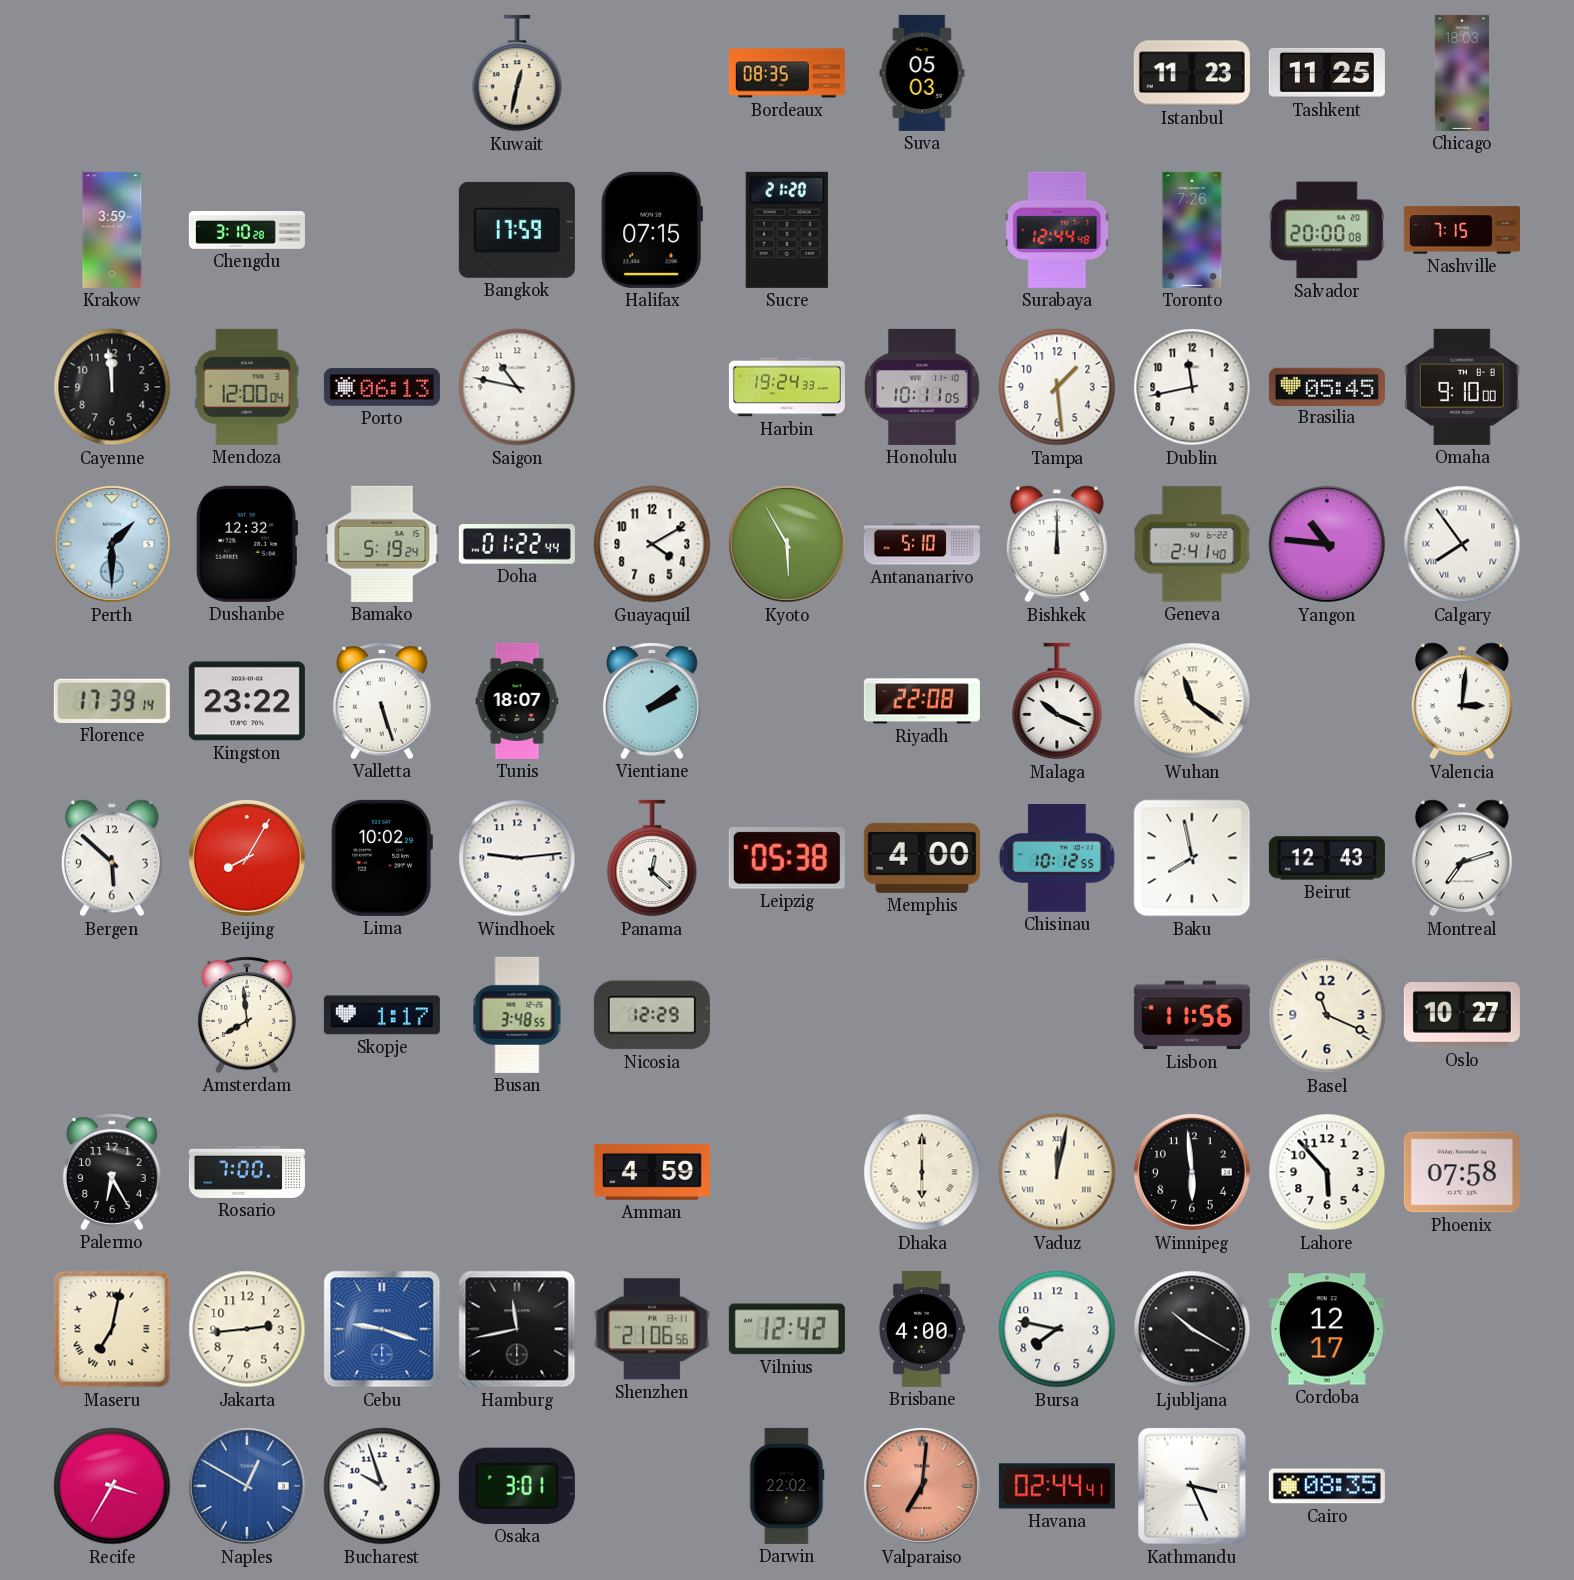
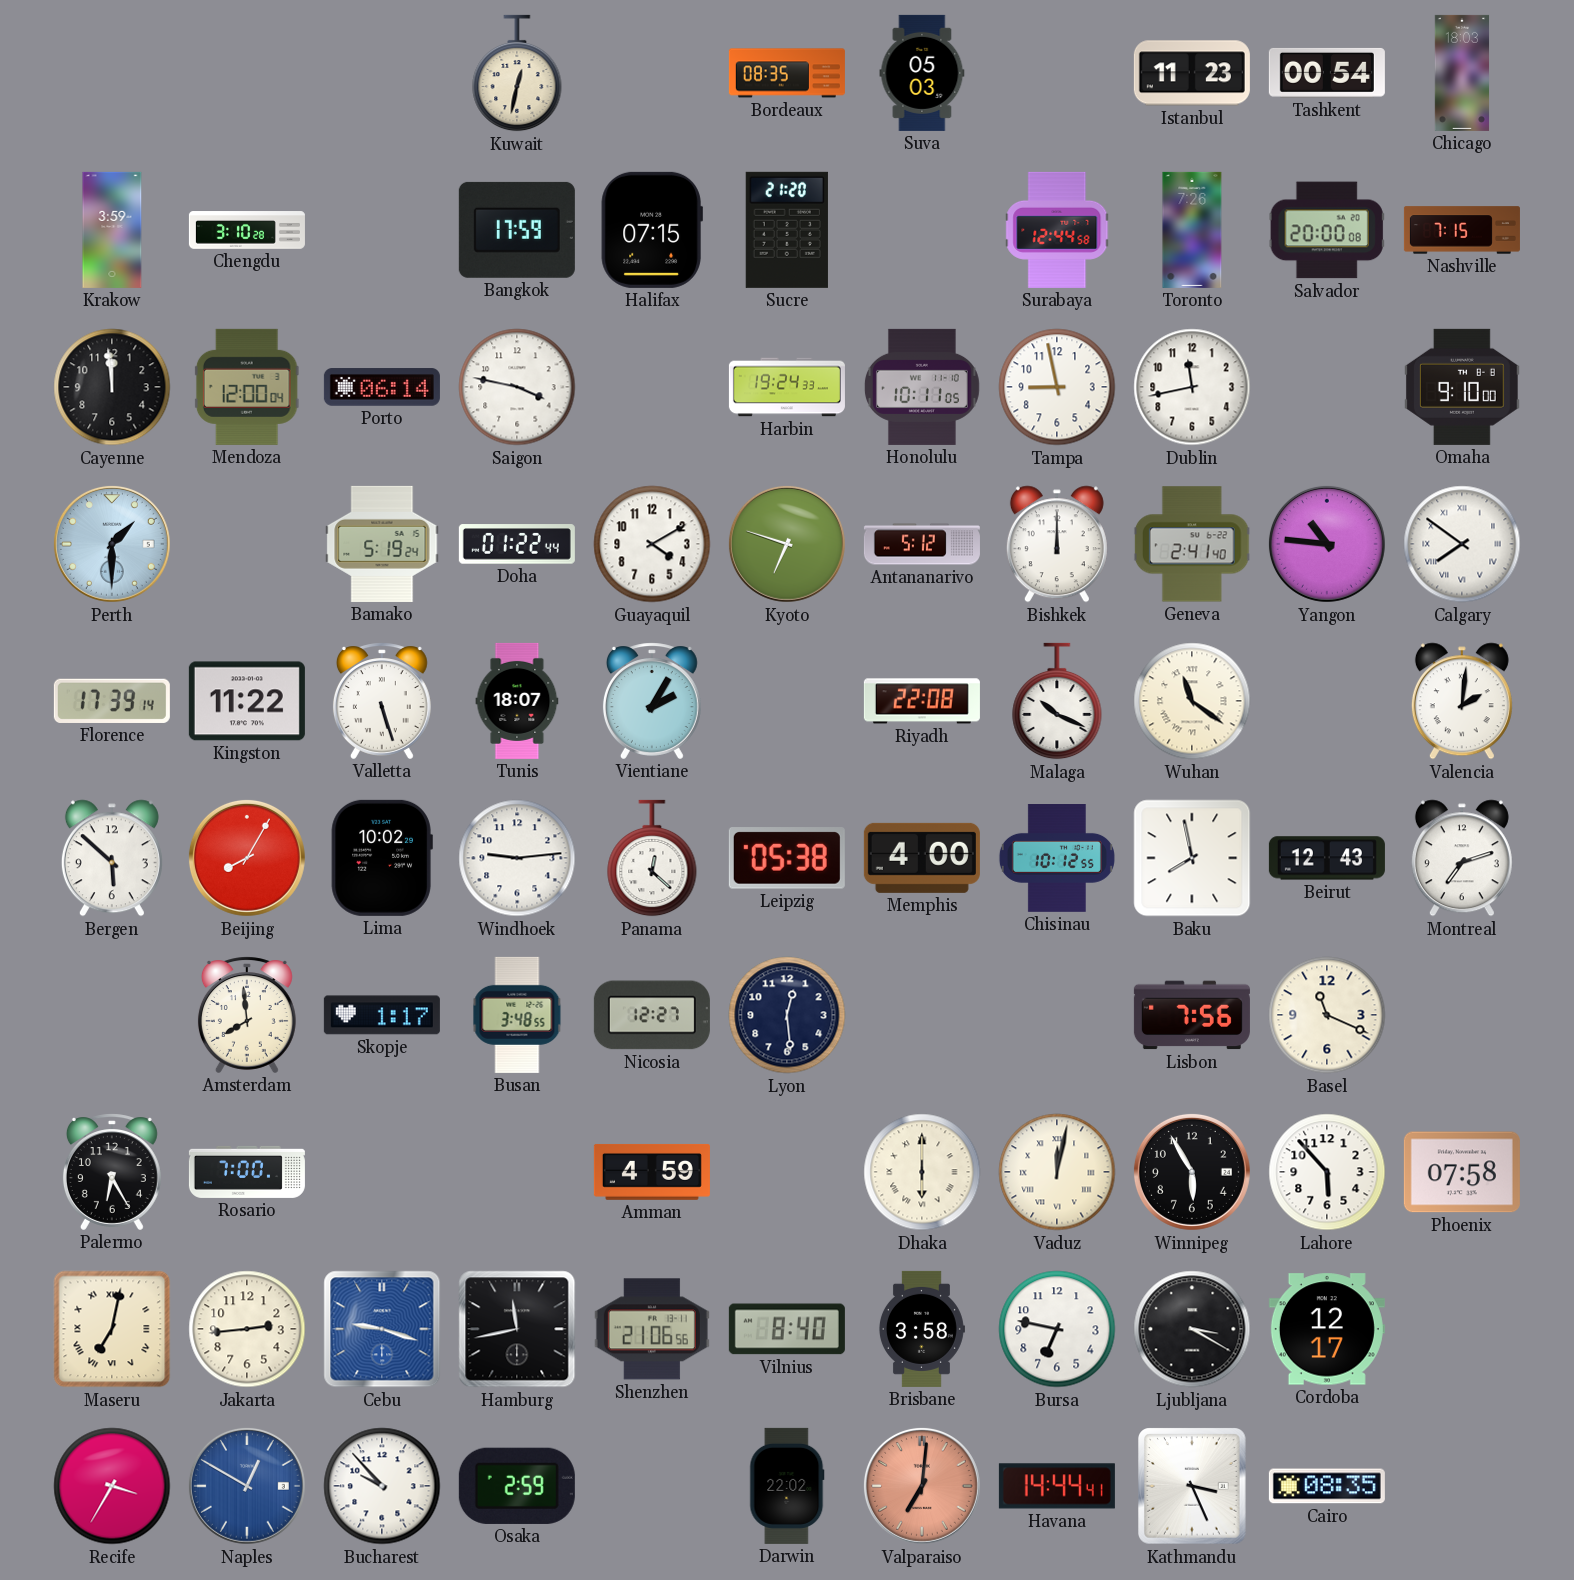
Tashkent: 11:25 -> 00:54 (1327, 73)
Surabaya: 12:44:48 -> 12:44:58 (1058, 230)
Porto: 06:13 -> 06:14 (382, 387)
Saigon: 10:47 -> 3:47 (517, 387)
Tampa: 1:29 -> 8:58 (1057, 387)
Brasilia: 05:45 -> none (1327, 386)
Dushanbe: 12:32 -> none (247, 544)
Kyoto: 5:55 -> 6:48 (787, 544)
Antananarivo: 5:10 -> 5:12 (922, 544)
Calgary: 7:54 -> 7:51 (1462, 544)
Kingston: 23:22 -> 11:22 (247, 701)
Vientiane: 2:09 -> 2:05 (652, 701)
Valencia: 3:01 -> 2:01 (1462, 701)
Nicosia: 12:29 -> 12:27 (652, 1015)
Lyon: none -> 12:29 (787, 1015)
Lisbon: 11:56 -> 7:56 (1192, 1015)
Oslo: 10:27 -> none (1462, 1015)
Winnipeg: 5:59 -> 5:55 (1192, 1172)
Vilnius: 12:42 -> 8:40 (787, 1329)
Brisbane: 4:00 -> 3:58 (922, 1329)
Bursa: 7:47 -> 6:47 (1057, 1329)
Ljubljana: 10:20 -> 3:20 (1192, 1329)
Bucharest: 9:57 -> 9:53 (382, 1486)
Osaka: 3:01 -> 2:59 (517, 1486)
Havana: 02:44 -> 14:44 (1057, 1486)
